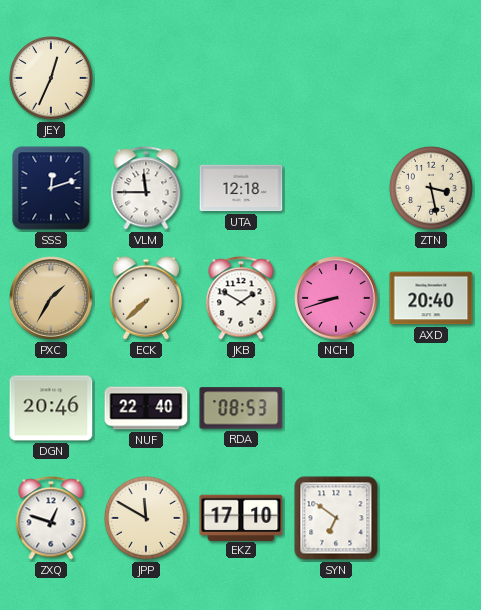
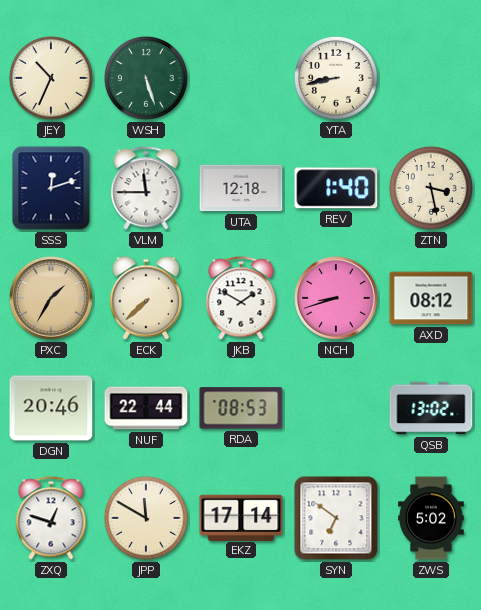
JEY: 12:34 -> 10:34 (52, 79)
WSH: none -> 5:27 (147, 79)
YTA: none -> 8:43 (337, 79)
REV: none -> 1:40 (336, 188)
AXD: 20:40 -> 08:12 (431, 298)
NUF: 22:40 -> 22:44 (146, 408)
QSB: none -> 13:02 (431, 408)
EKZ: 17:10 -> 17:14 (241, 517)
ZWS: none -> 5:02 (431, 518)
